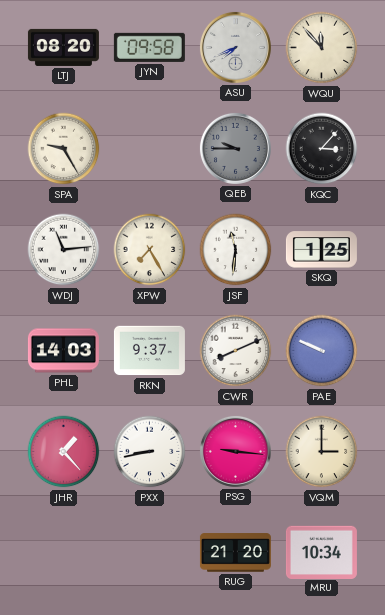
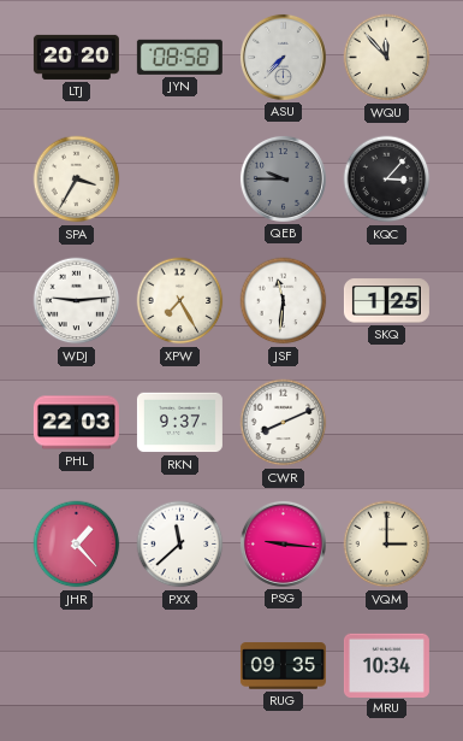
LTJ: 08:20 -> 20:20 (76, 57)
JYN: 09:58 -> 08:58 (179, 57)
ASU: 7:41 -> 7:37 (283, 57)
SPA: 9:25 -> 3:35 (77, 180)
WDJ: 11:14 -> 9:14 (77, 301)
PHL: 14:03 -> 22:03 (76, 423)
PAE: 9:49 -> none (322, 351)
PXX: 8:43 -> 11:38 (180, 545)
RUG: 21:20 -> 09:35 (283, 666)
